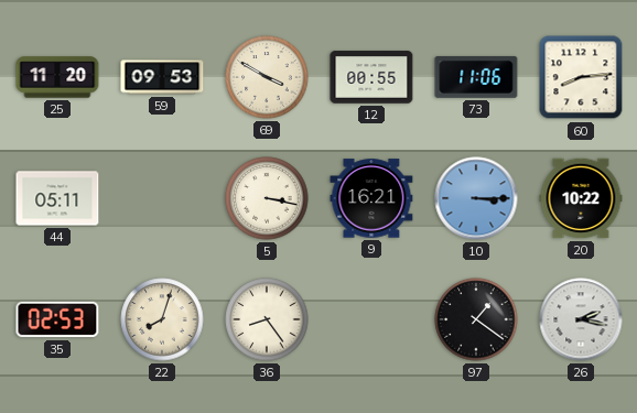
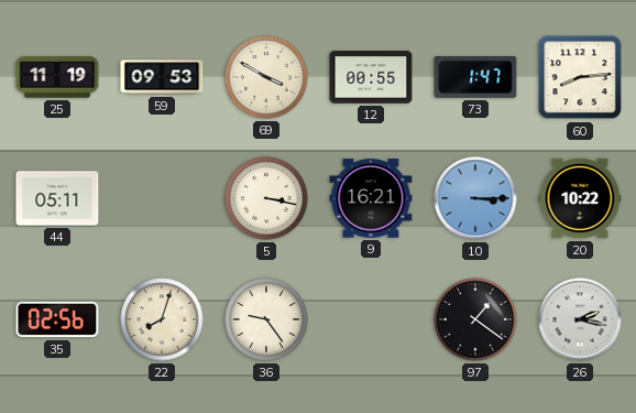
25: 11:20 -> 11:19 (57, 77)
73: 11:06 -> 1:47 (475, 77)
35: 02:53 -> 02:56 (57, 319)
36: 8:24 -> 9:24 (266, 319)
